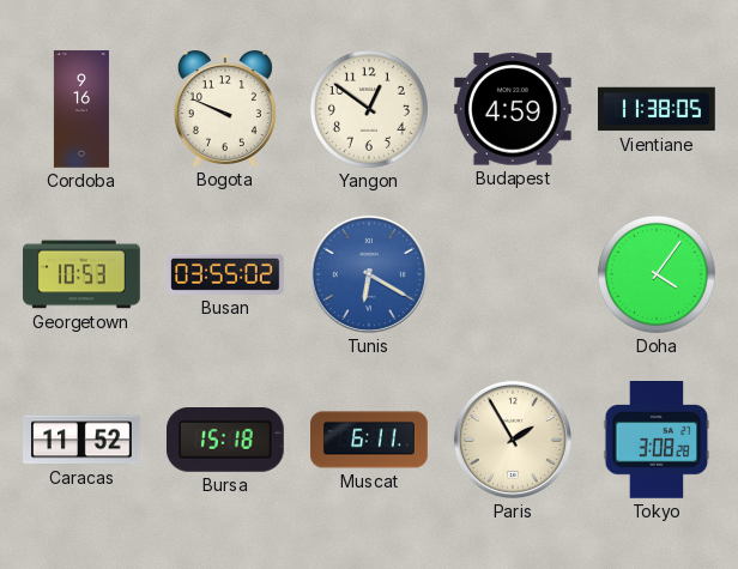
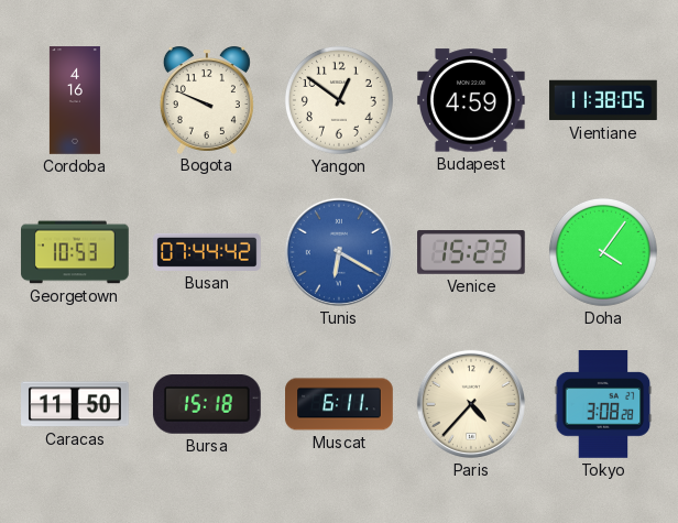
Cordoba: 9:16 -> 4:16 (75, 100)
Busan: 03:55 -> 07:44 (207, 252)
Venice: none -> 15:23 (472, 253)
Caracas: 11:52 -> 11:50 (75, 404)
Paris: 1:55 -> 4:37 (471, 404)
